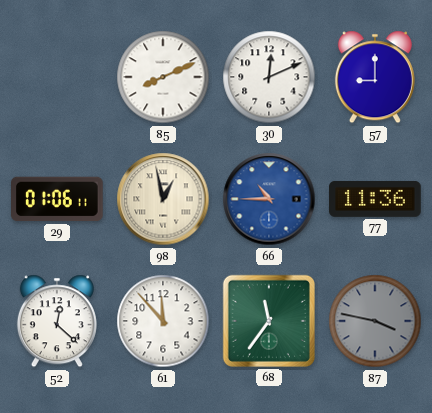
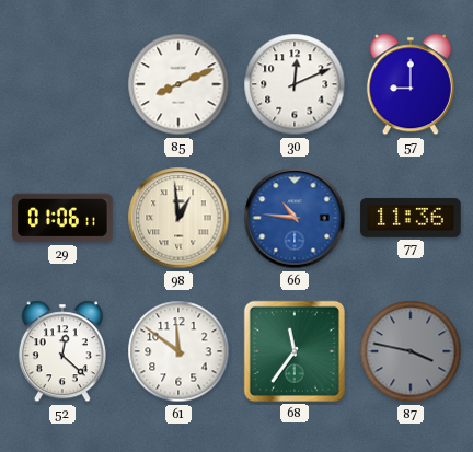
98: 12:58 -> 12:59 (178, 218)
66: 10:45 -> 10:46 (295, 218)
61: 11:53 -> 11:51 (178, 351)
